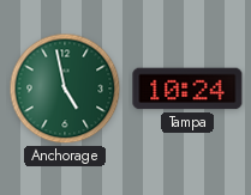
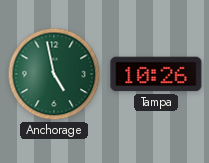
Tampa: 10:24 -> 10:26 (156, 74)
